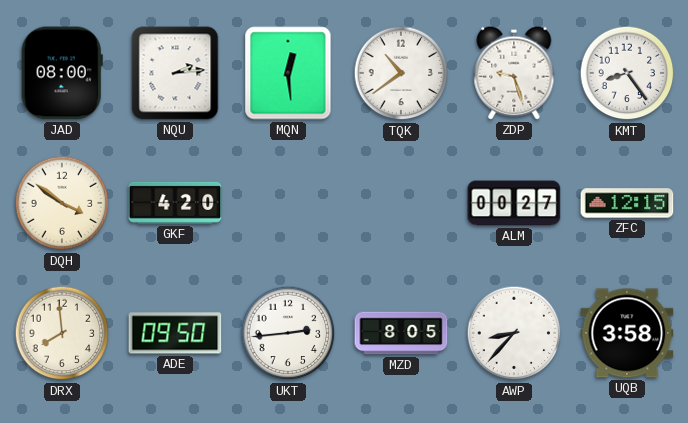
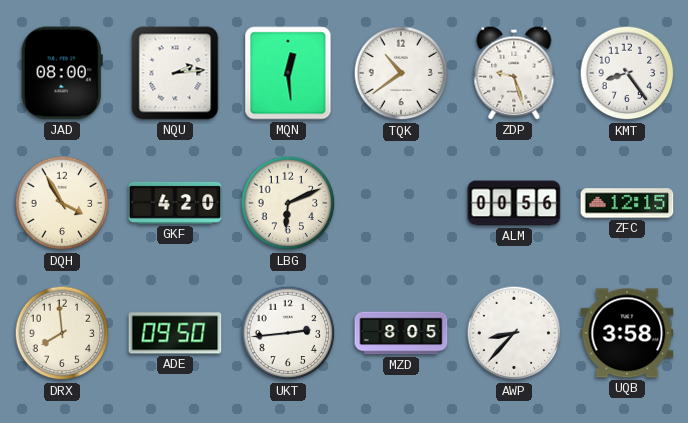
DQH: 3:51 -> 3:55 (62, 203)
LBG: none -> 6:11 (288, 203)
ALM: 00:27 -> 00:56 (514, 203)
